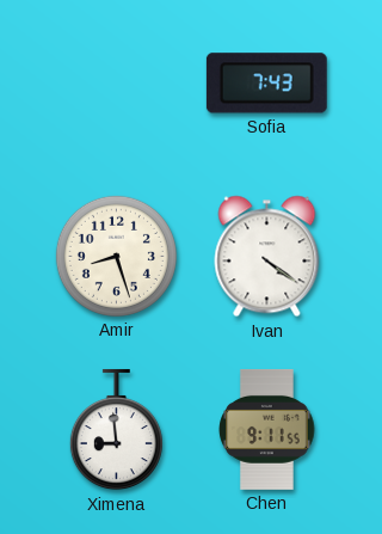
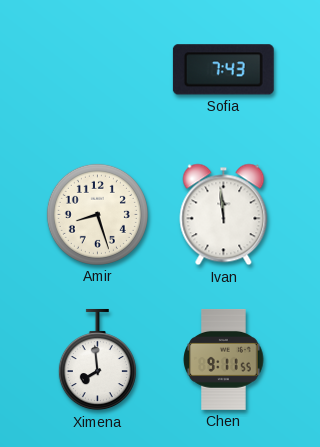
Ivan: 4:21 -> 11:59 (224, 215)
Ximena: 8:59 -> 7:59 (97, 360)
